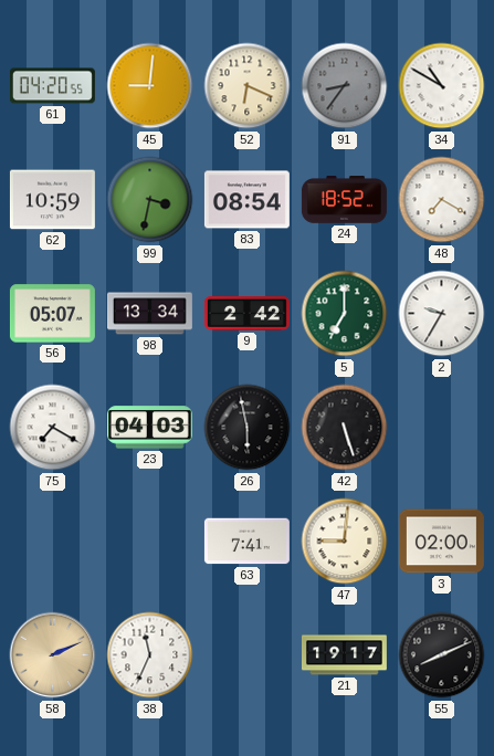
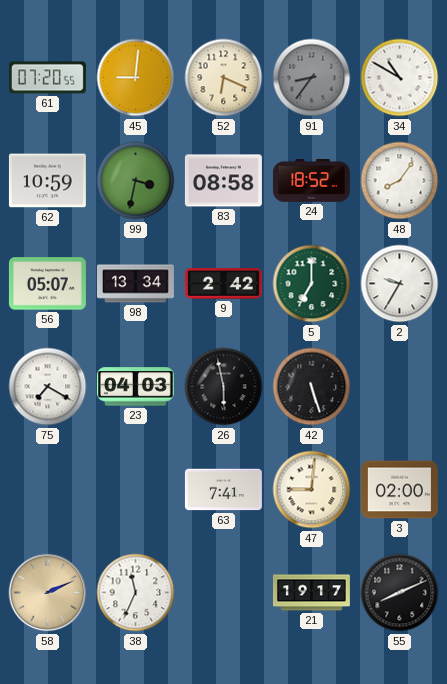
61: 04:20 -> 07:20 (47, 78)
83: 08:54 -> 08:58 (223, 181)
48: 7:20 -> 8:06 (400, 181)
